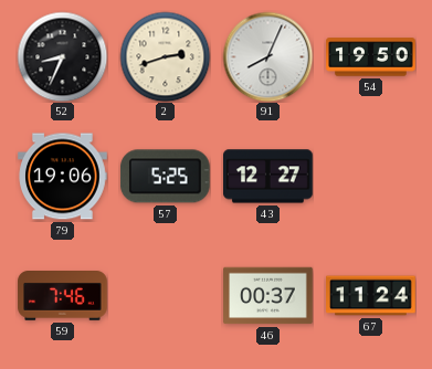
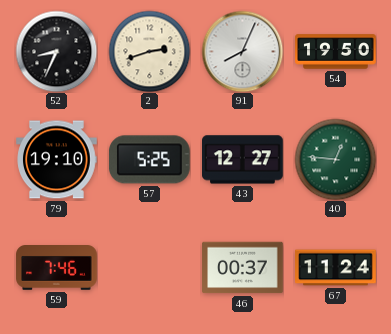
79: 19:06 -> 19:10 (57, 160)
40: none -> 12:46 (335, 159)
